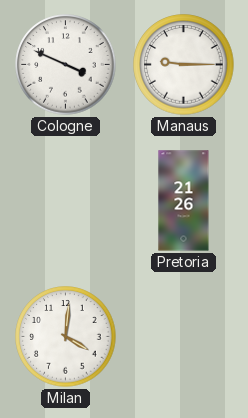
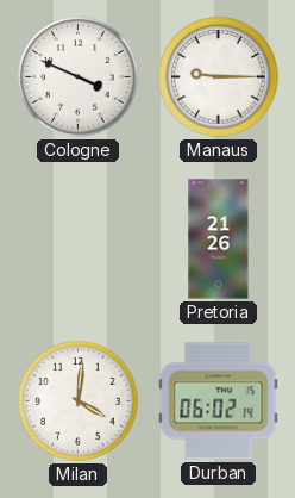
Durban: none -> 06:02 (219, 401)
